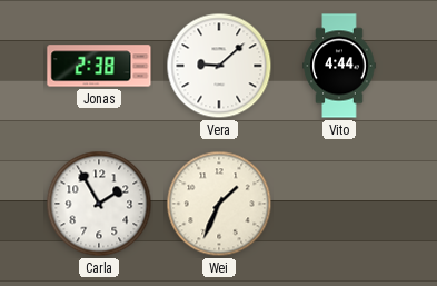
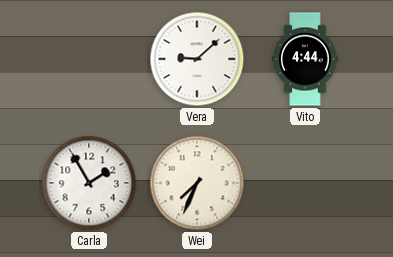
Jonas: 2:38 -> none (99, 66)
Wei: 1:34 -> 7:34 (197, 183)
